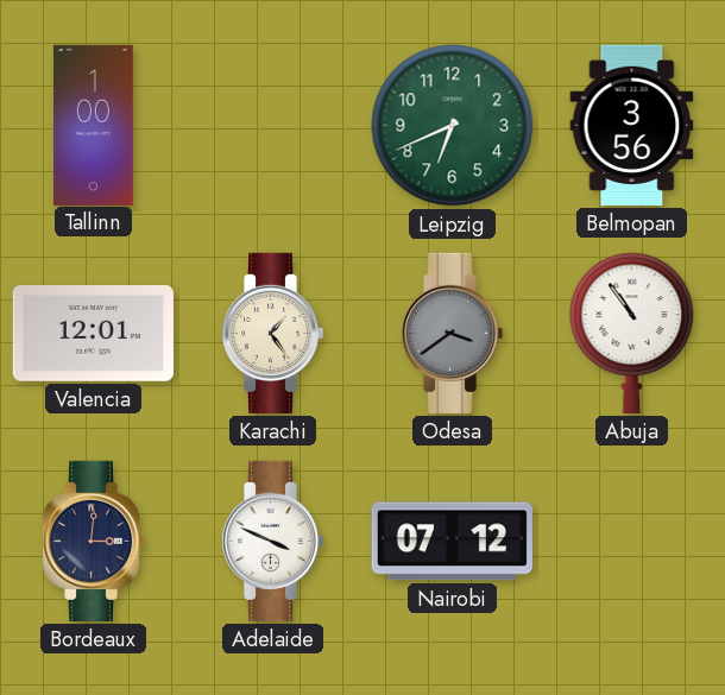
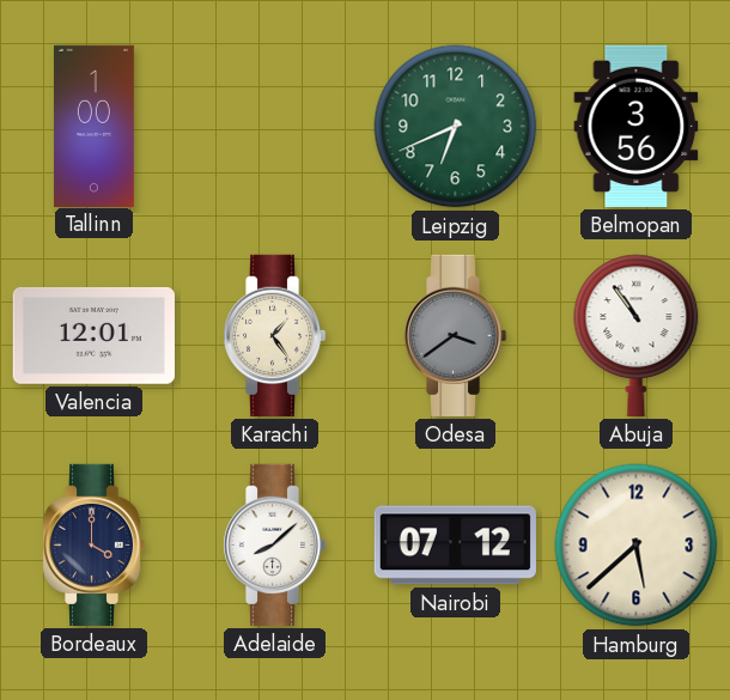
Bordeaux: 3:01 -> 4:00 (93, 544)
Adelaide: 3:49 -> 8:08 (274, 544)
Hamburg: none -> 5:38 (637, 546)
